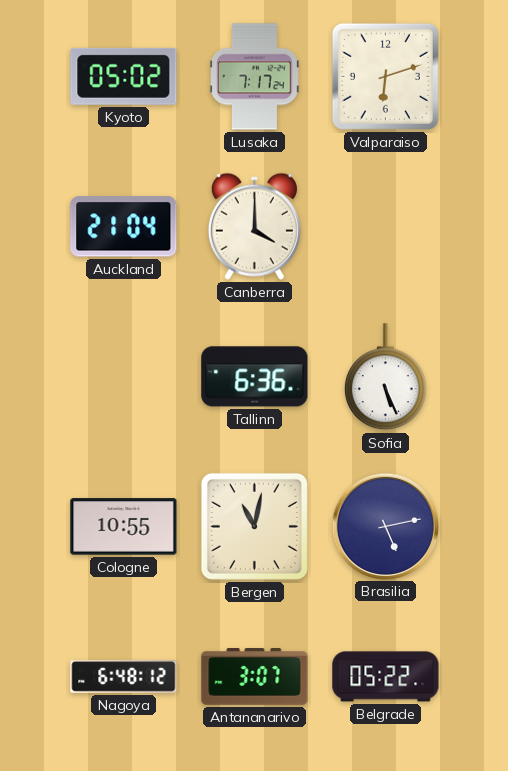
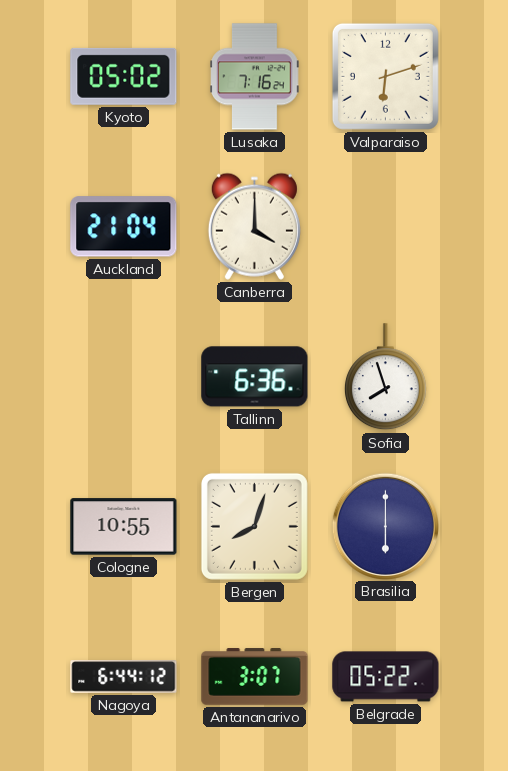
Lusaka: 7:17 -> 7:16 (255, 77)
Sofia: 5:26 -> 7:57 (385, 377)
Bergen: 11:02 -> 8:03 (254, 526)
Brasilia: 5:13 -> 6:00 (385, 526)
Nagoya: 6:48 -> 6:44 (124, 677)
